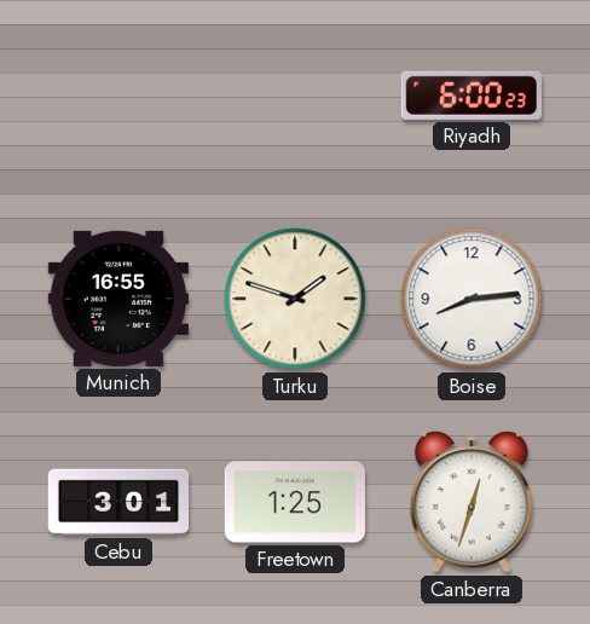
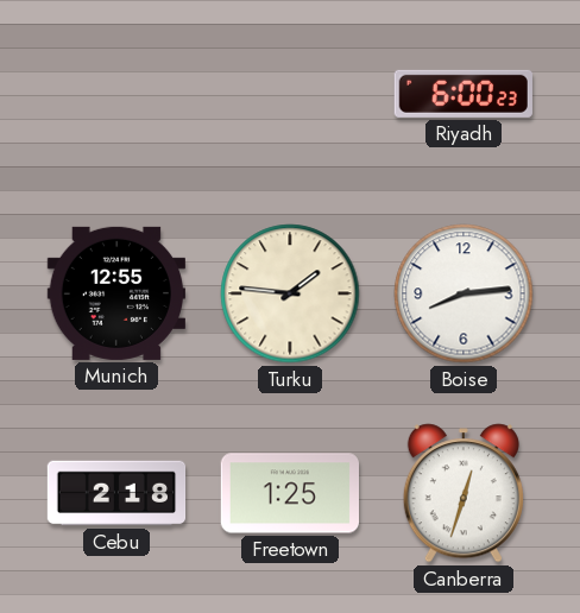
Munich: 16:55 -> 12:55 (115, 293)
Turku: 1:48 -> 1:46 (290, 293)
Cebu: 3:01 -> 2:18 (116, 493)
